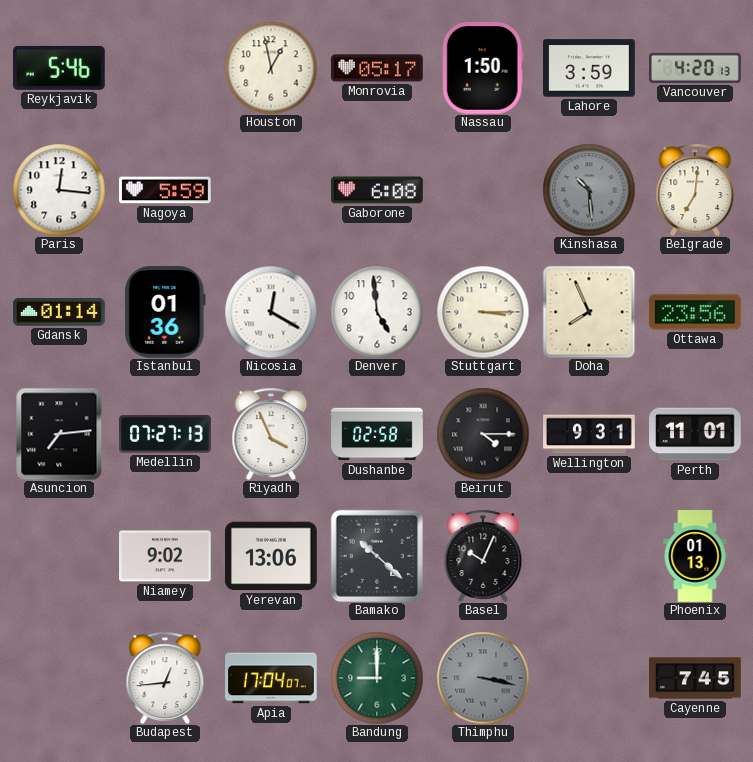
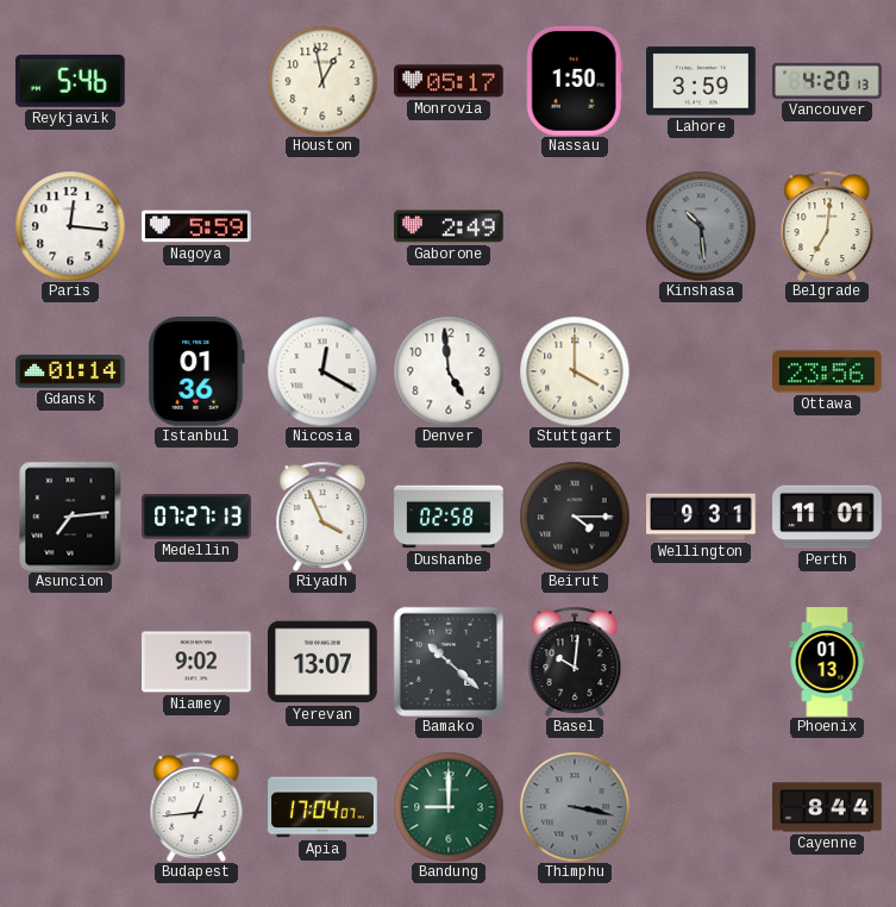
Gaborone: 6:08 -> 2:49 (449, 226)
Stuttgart: 3:15 -> 4:00 (575, 371)
Doha: 7:56 -> none (589, 312)
Yerevan: 13:06 -> 13:07 (324, 662)
Basel: 10:04 -> 10:01 (575, 662)
Cayenne: 7:45 -> 8:44 (827, 807)
